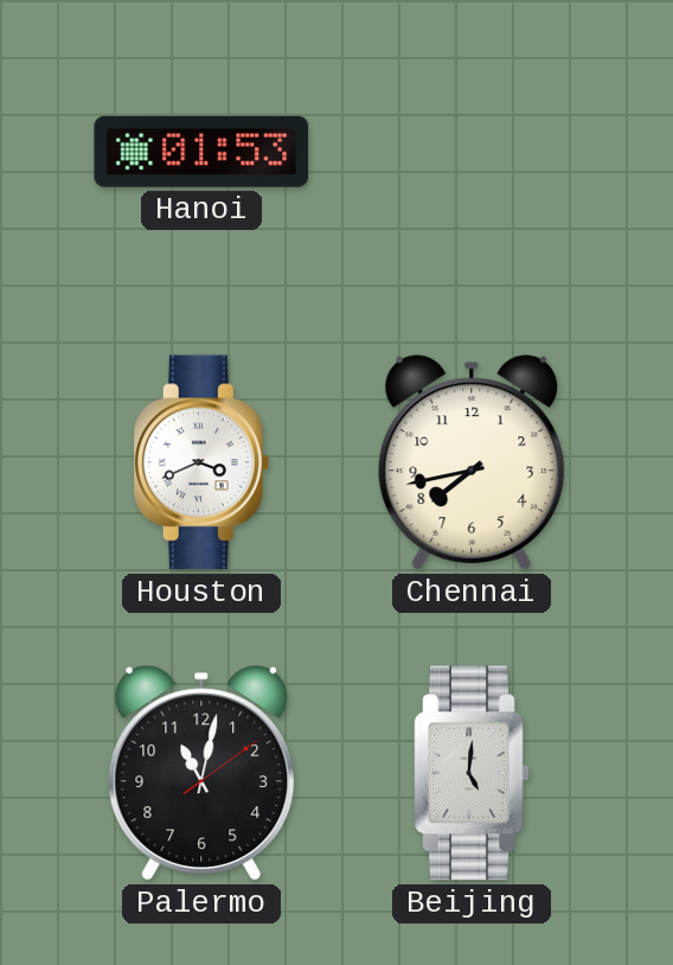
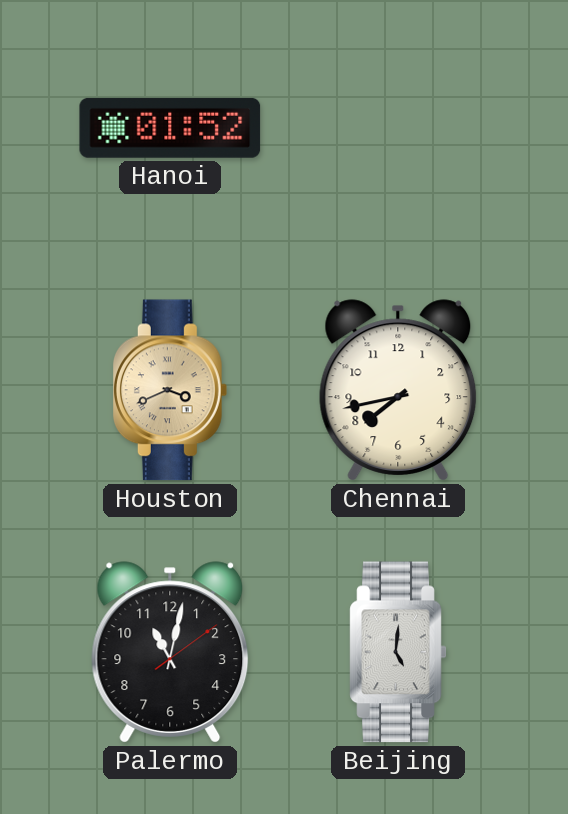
Hanoi: 01:53 -> 01:52 (170, 128)
Houston dial: white -> champagne (170, 390)
